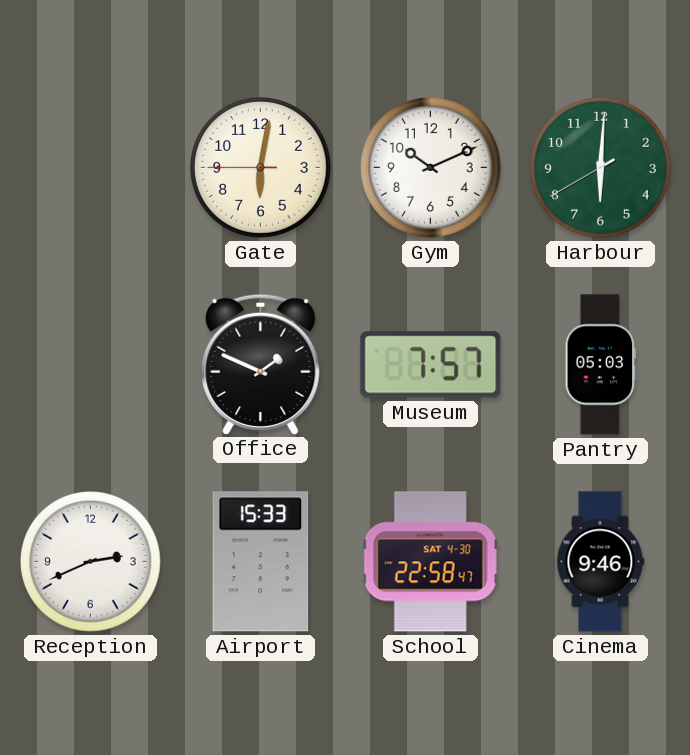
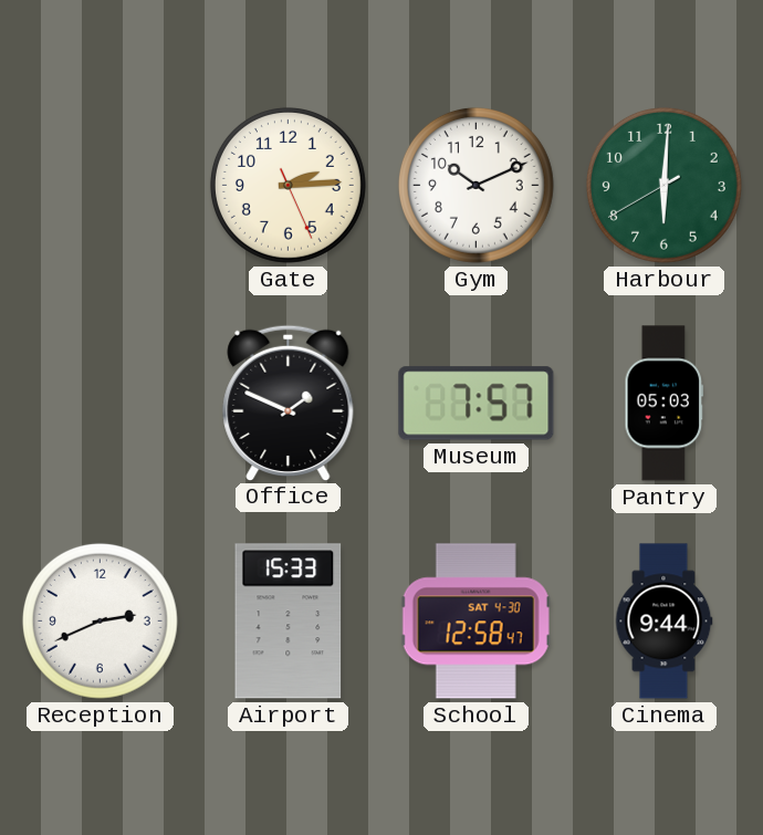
Gate: 6:01 -> 2:14 (288, 185)
School: 22:58 -> 12:58 (475, 622)
Cinema: 9:46 -> 9:44 (665, 622)
